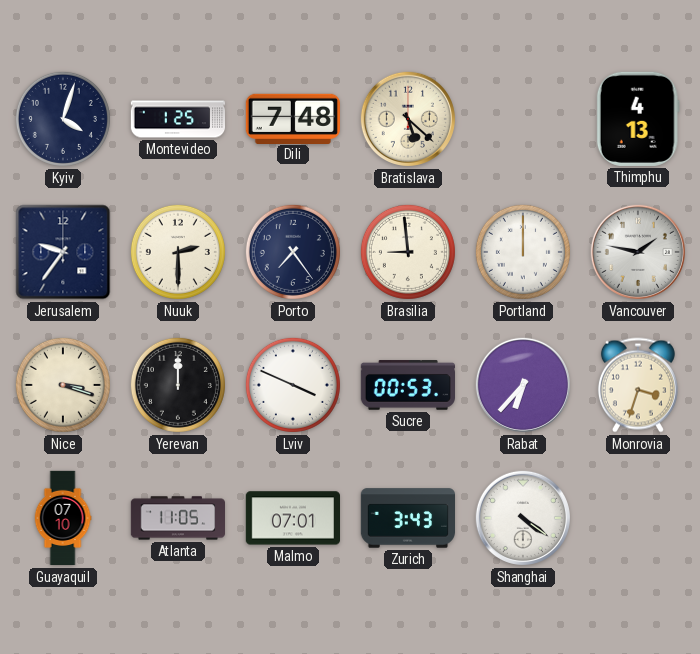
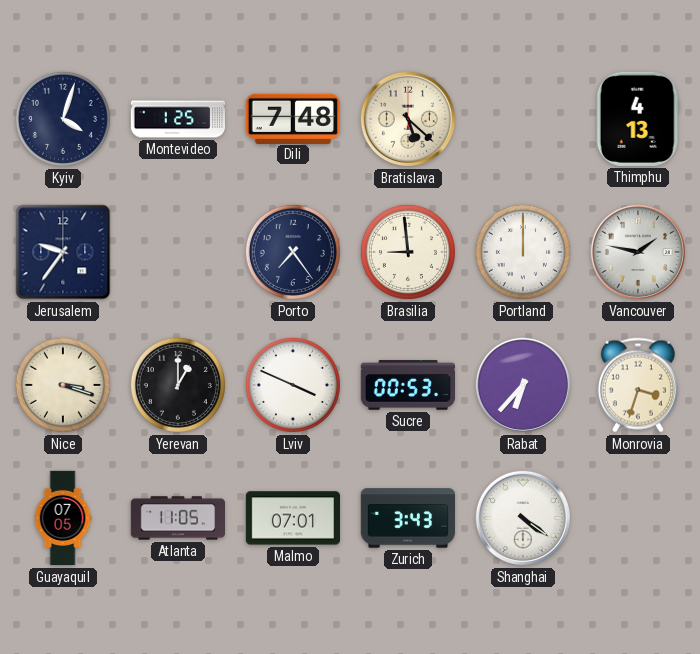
Nuuk: 2:30 -> none (178, 252)
Yerevan: 12:00 -> 1:00 (178, 385)
Guayaquil: 07:10 -> 07:05 (63, 518)
